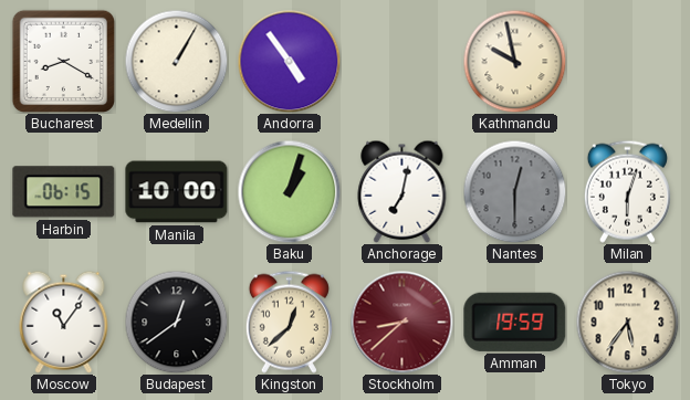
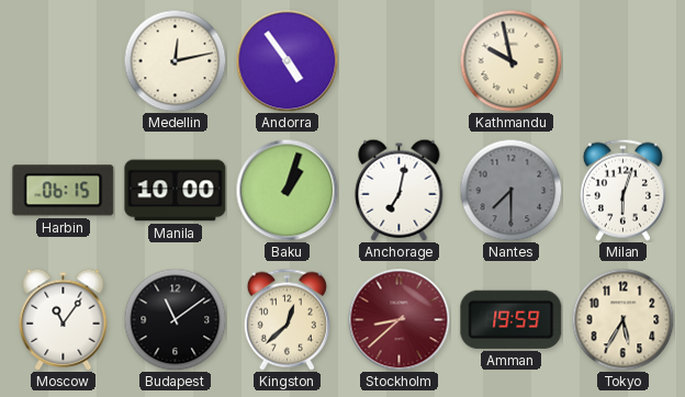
Bucharest: 8:20 -> none (63, 61)
Medellin: 1:05 -> 12:13 (175, 60)
Nantes: 12:30 -> 7:30 (510, 190)
Budapest: 12:39 -> 11:09 (175, 319)
Tokyo: 5:36 -> 5:35 (622, 319)
